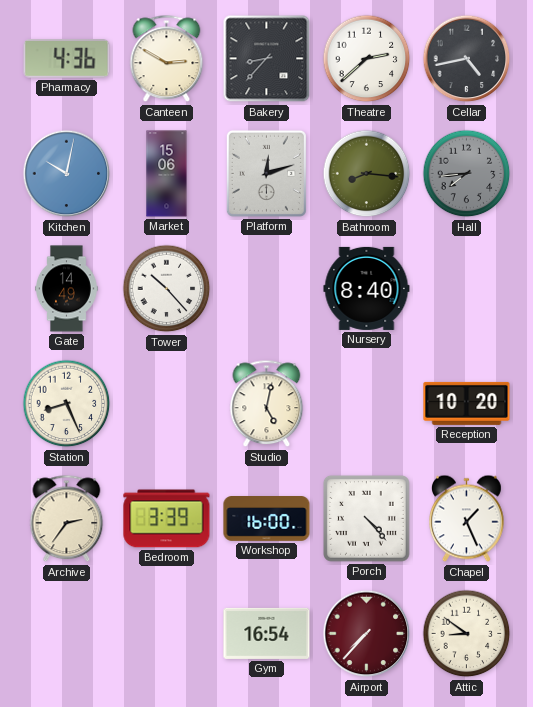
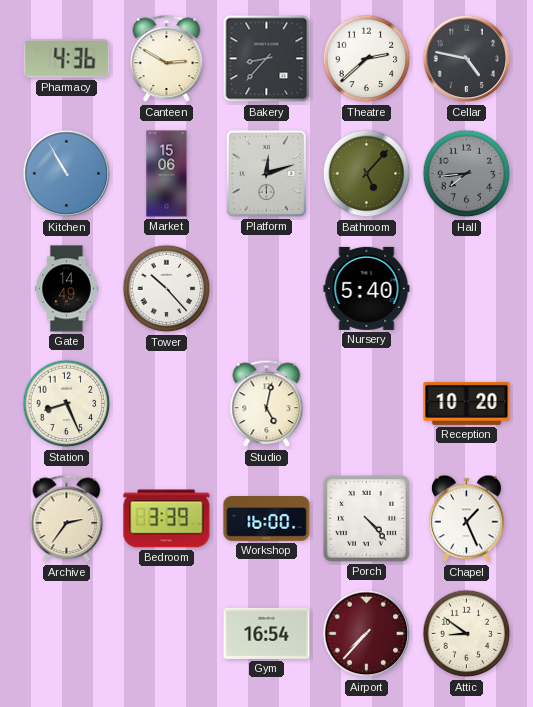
Cellar: 4:43 -> 4:47 (467, 59)
Kitchen: 10:02 -> 10:55 (67, 174)
Bathroom: 8:16 -> 5:07 (367, 174)
Nursery: 8:40 -> 5:40 (367, 288)
